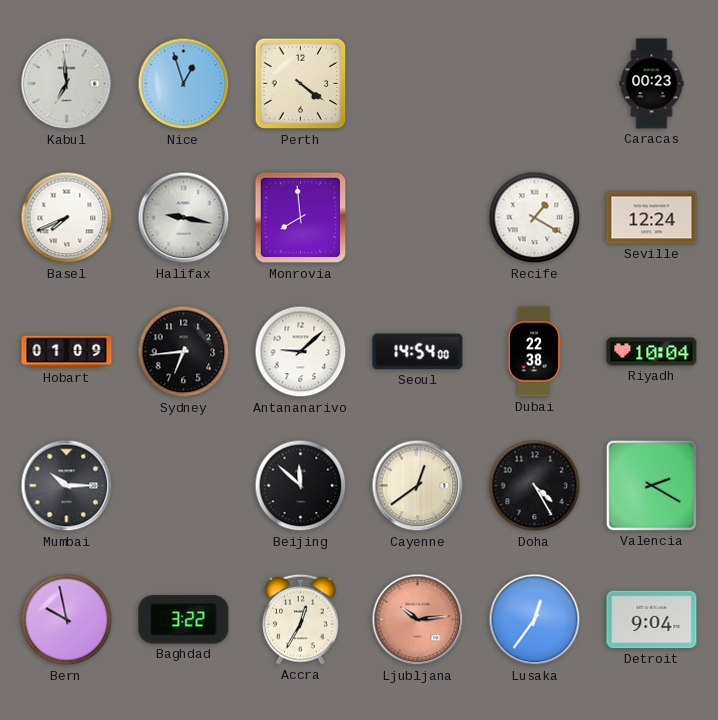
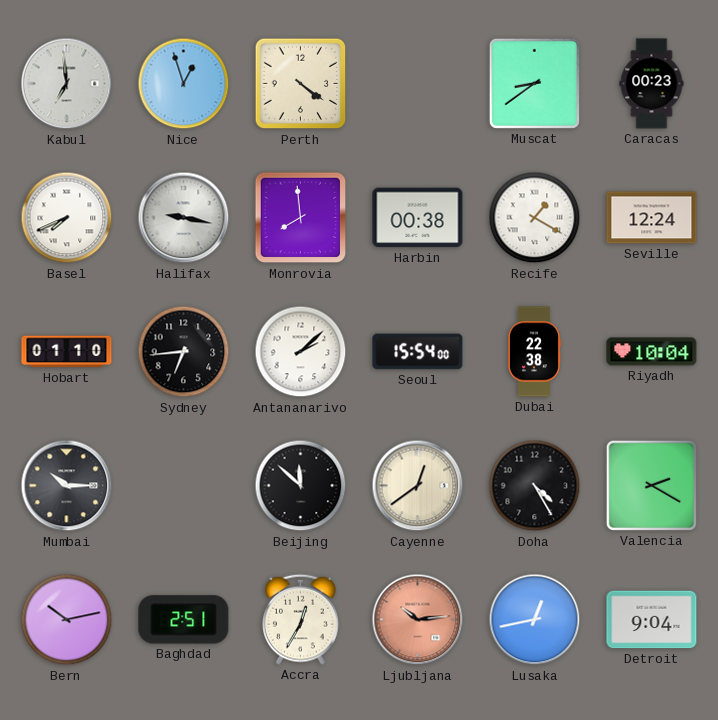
Muscat: none -> 8:39 (534, 83)
Harbin: none -> 00:38 (418, 218)
Hobart: 01:09 -> 01:10 (67, 352)
Antananarivo: 9:08 -> 2:08 (301, 352)
Seoul: 14:54 -> 15:54 (418, 352)
Bern: 9:58 -> 10:13 (67, 620)
Baghdad: 3:22 -> 2:51 (184, 620)
Lusaka: 12:36 -> 12:43 (535, 620)
